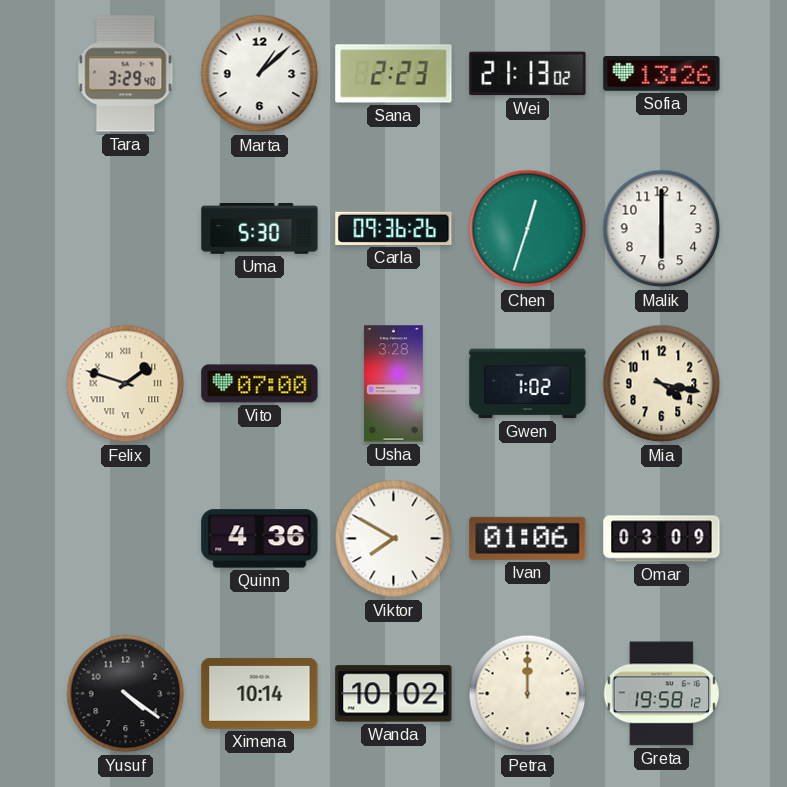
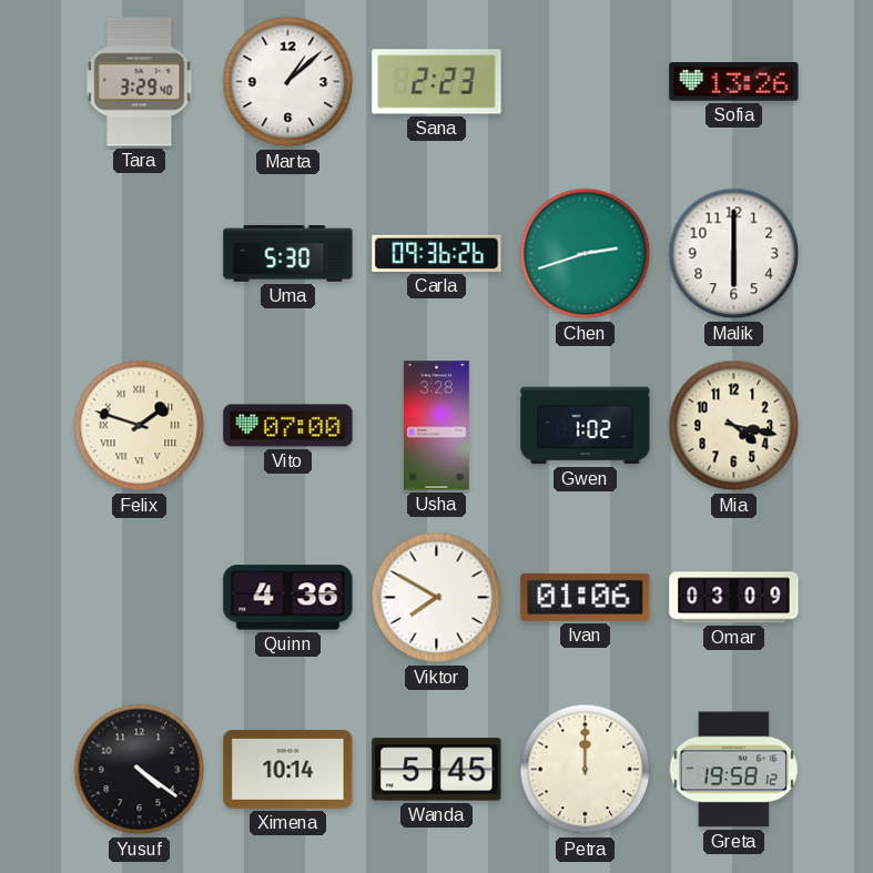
Wei: 21:13 -> none (528, 74)
Chen: 12:33 -> 2:42 (586, 254)
Wanda: 10:02 -> 5:45 (437, 770)
